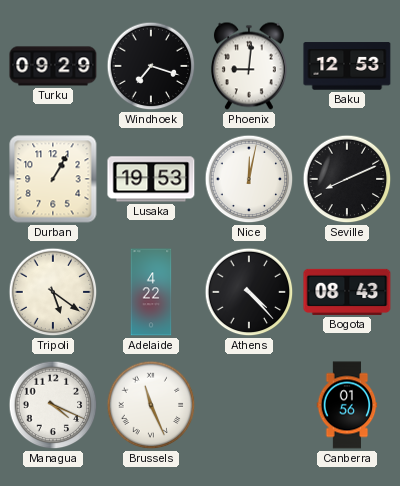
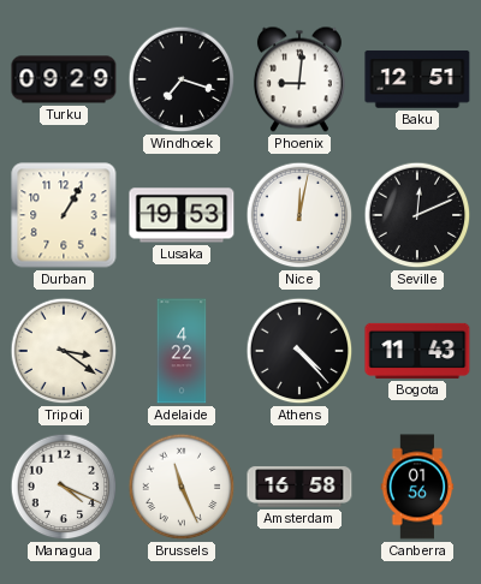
Baku: 12:53 -> 12:51 (417, 79)
Seville: 8:11 -> 12:11 (417, 215)
Tripoli: 5:21 -> 3:21 (64, 351)
Bogota: 08:43 -> 11:43 (417, 351)
Amsterdam: none -> 16:58 (299, 487)
